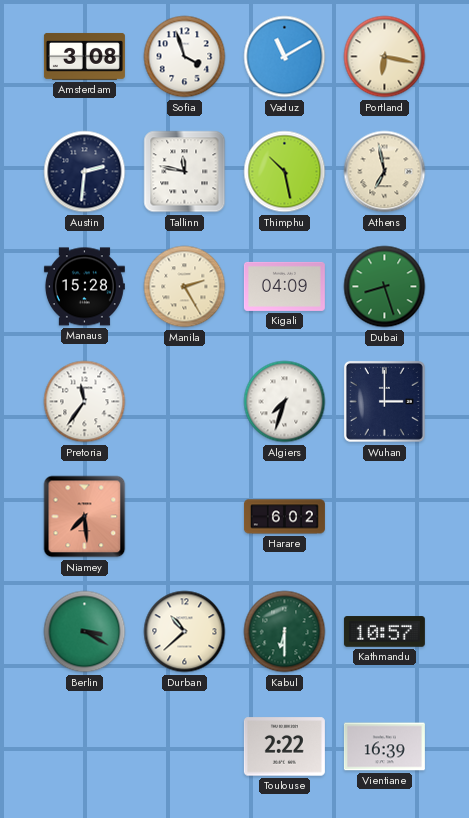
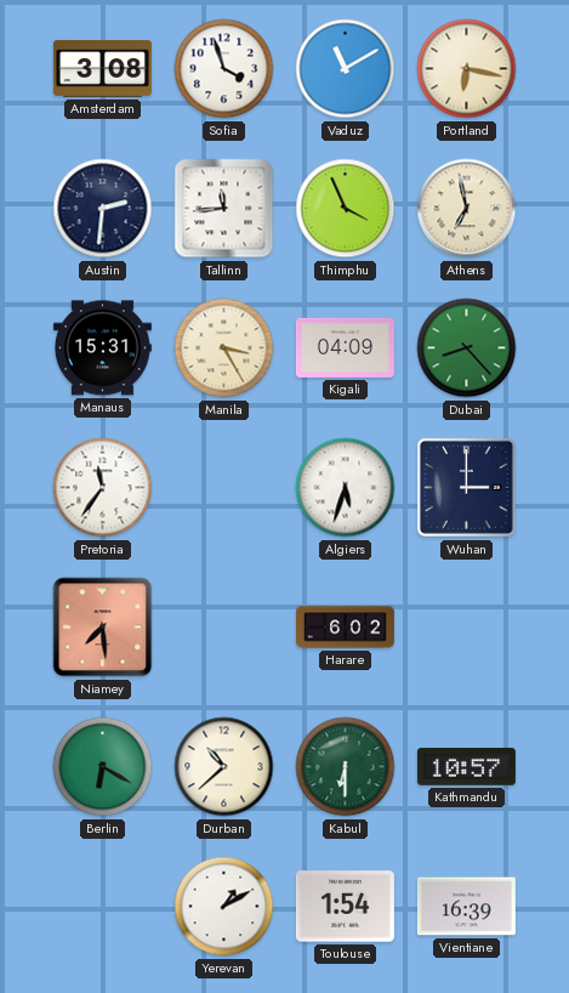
Tallinn: 11:47 -> 11:44 (224, 209)
Thimphu: 10:28 -> 3:56 (346, 209)
Manaus: 15:28 -> 15:31 (102, 348)
Manila: 2:25 -> 3:25 (224, 348)
Dubai: 8:27 -> 8:23 (467, 348)
Algiers: 7:33 -> 5:33 (346, 488)
Berlin: 3:20 -> 6:20 (103, 767)
Yerevan: none -> 1:10 (224, 907)
Toulouse: 2:22 -> 1:54 (345, 907)
